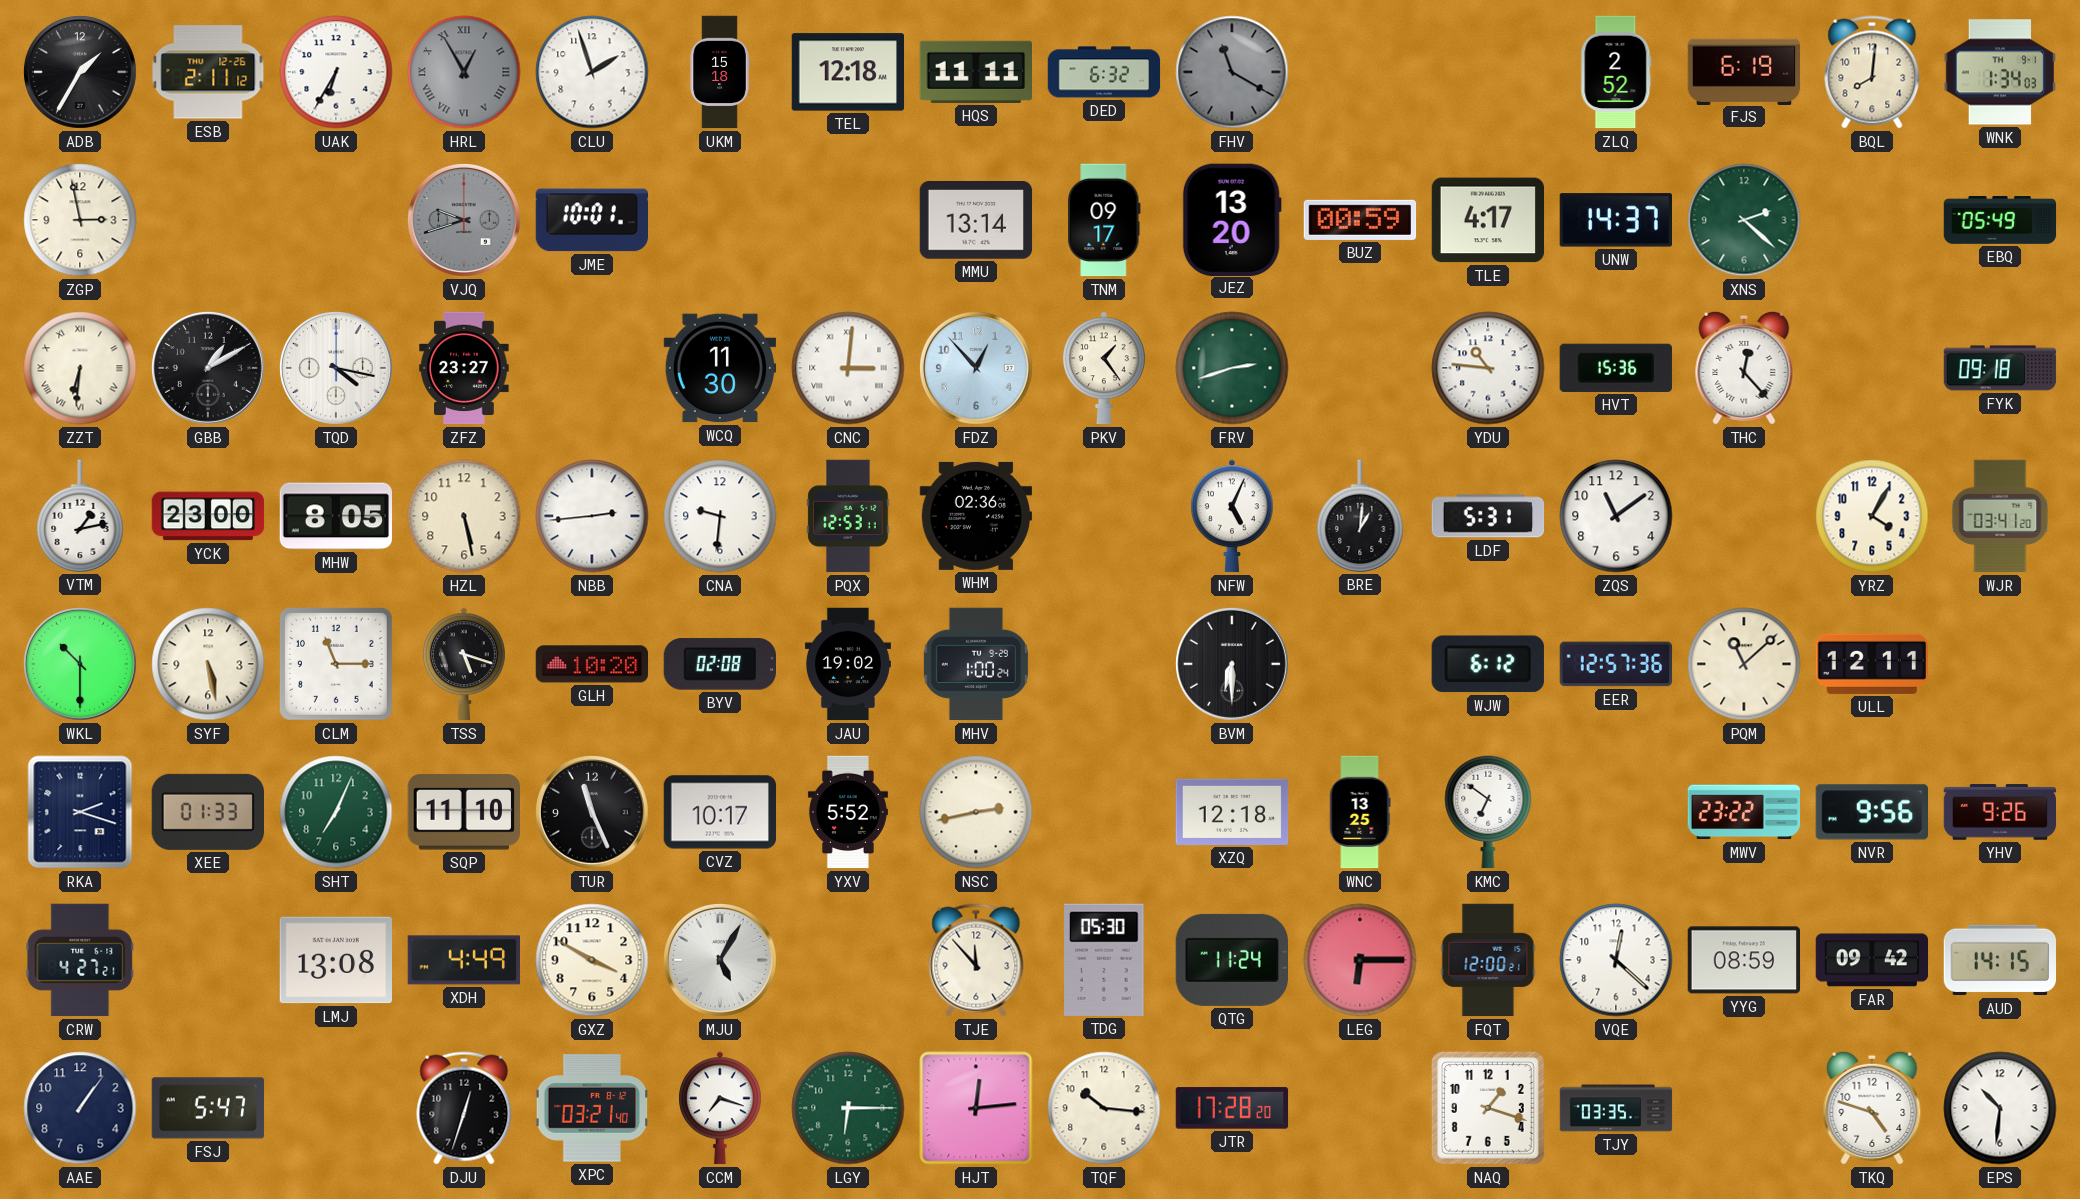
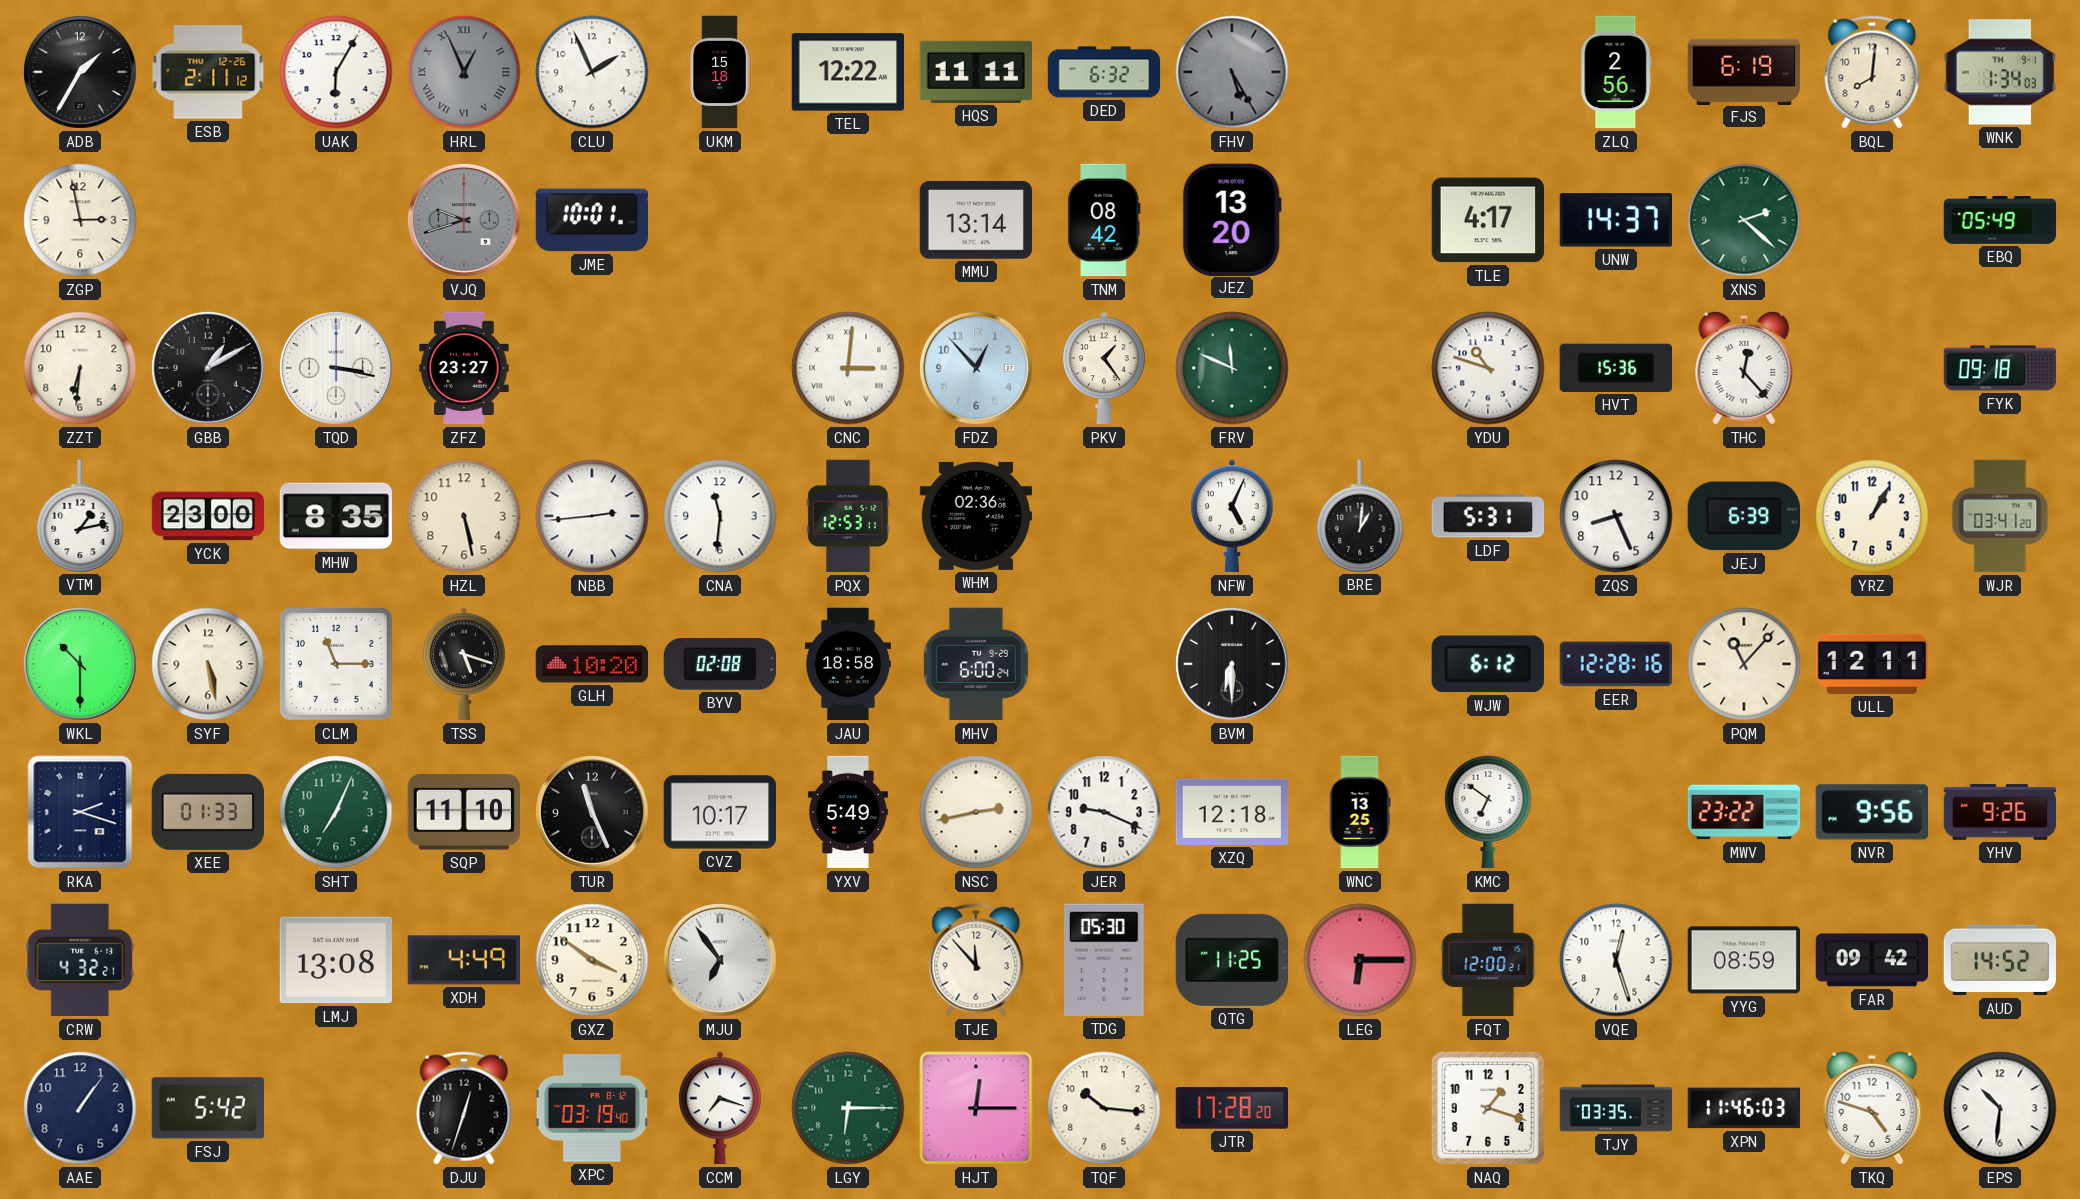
UAK: 6:35 -> 6:05 (336, 72)
HRL: 12:55 -> 12:56 (464, 72)
CLU: 1:57 -> 1:56 (592, 72)
TEL: 12:18 -> 12:22 (848, 72)
FHV: 11:20 -> 5:25 (1232, 72)
ZLQ: 2:52 -> 2:56 (1616, 72)
TNM: 09:17 -> 08:42 (1104, 220)
BUZ: 00:59 -> none (1360, 220)
ZZT numerals: Roman -> Arabic (80, 368)
TQD: 4:17 -> 3:17 (336, 368)
WCQ: 11:30 -> none (720, 368)
FRV: 2:42 -> 11:49 (1232, 368)
YDU: 10:46 -> 10:48 (1488, 368)
MHW: 8:05 -> 8:35 (335, 516)
CNA: 9:31 -> 11:31 (720, 516)
ZQS: 11:09 -> 8:26 (1616, 516)
JEJ: none -> 6:39 (1744, 516)
YRZ: 4:05 -> 1:05 (1872, 516)
JAU: 19:02 -> 18:58 (848, 664)
MHV: 1:00 -> 6:00 (976, 664)
EER: 12:57 -> 12:28 (1616, 664)
PQM: 11:08 -> 11:07 (1744, 664)
YXV: 5:52 -> 5:49 (848, 812)
JER: none -> 9:19 (1104, 812)
CRW: 4:27 -> 4:32 (80, 960)
GXZ: 3:50 -> 3:51 (592, 960)
MJU: 5:05 -> 6:54 (720, 960)
QTG: 11:24 -> 11:25 (1231, 960)
VQE: 12:22 -> 12:27 (1616, 960)
AUD: 14:15 -> 14:52 (2000, 960)
FSJ: 5:47 -> 5:42 (208, 1108)
XPC: 03:21 -> 03:19 (592, 1108)
HJT: 12:14 -> 12:15 (976, 1108)
XPN: none -> 11:46 (1744, 1108)
